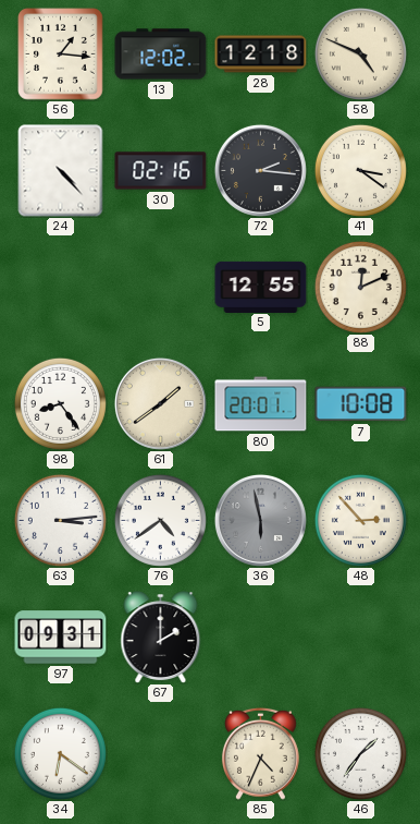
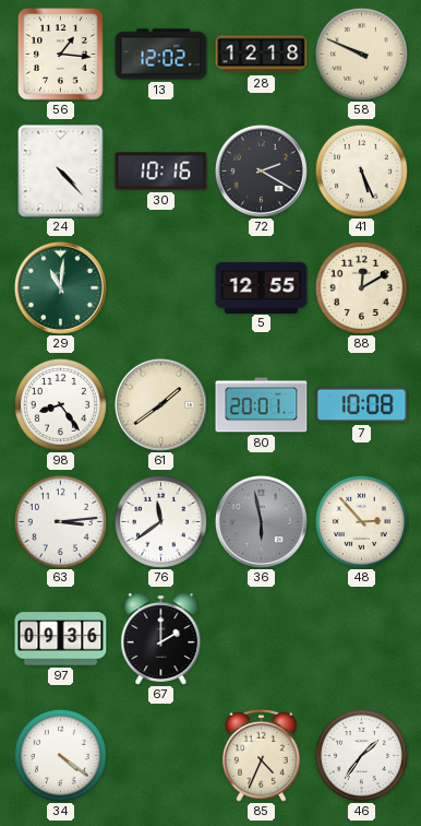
58: 4:49 -> 9:49 (361, 54)
30: 02:16 -> 10:16 (161, 172)
72: 2:16 -> 2:20 (261, 170)
41: 3:21 -> 5:26 (361, 170)
29: none -> 11:01 (60, 287)
88: 12:11 -> 12:10 (361, 287)
76: 4:39 -> 11:39 (160, 521)
97: 09:31 -> 09:36 (61, 639)
34: 6:21 -> 4:21 (60, 755)
